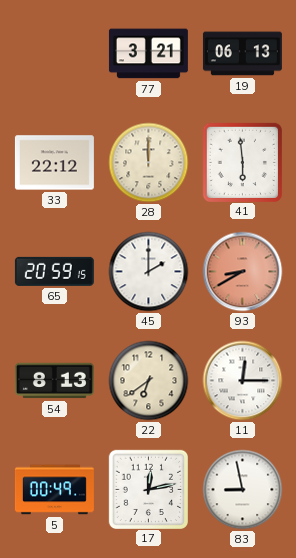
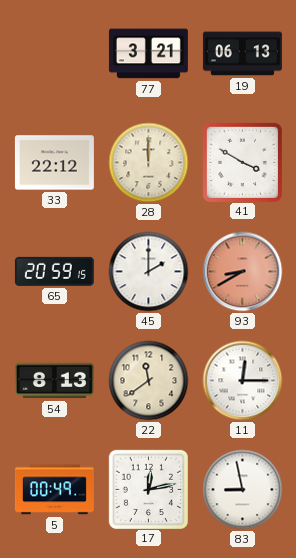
41: 5:59 -> 3:50 (242, 162)
22: 6:39 -> 11:39 (149, 381)
